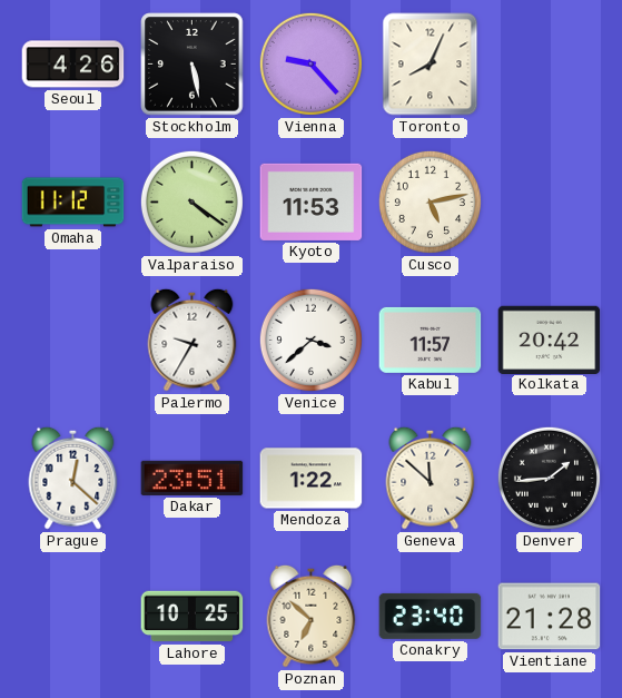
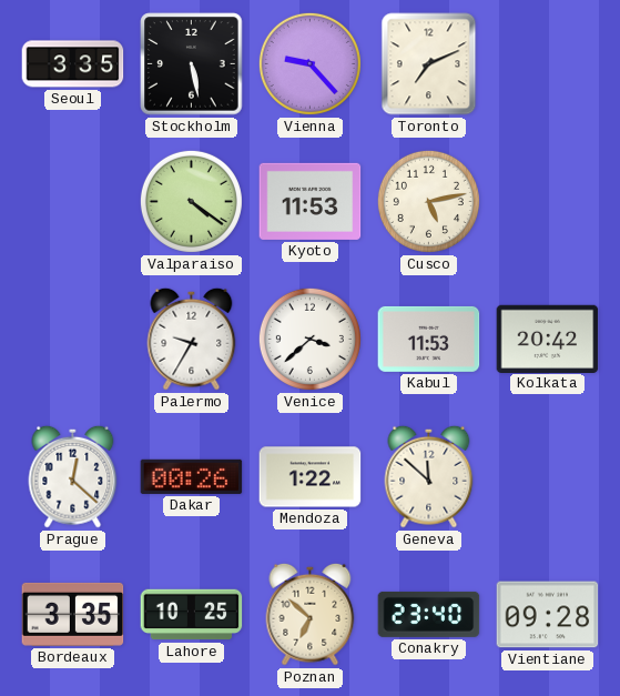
Seoul: 4:26 -> 3:35 (73, 64)
Toronto: 8:04 -> 7:11 (429, 64)
Omaha: 11:12 -> none (73, 203)
Kabul: 11:57 -> 11:53 (429, 339)
Dakar: 23:51 -> 00:26 (192, 476)
Denver: 1:44 -> none (549, 478)
Bordeaux: none -> 3:35 (73, 614)
Vientiane: 21:28 -> 09:28 (548, 615)
